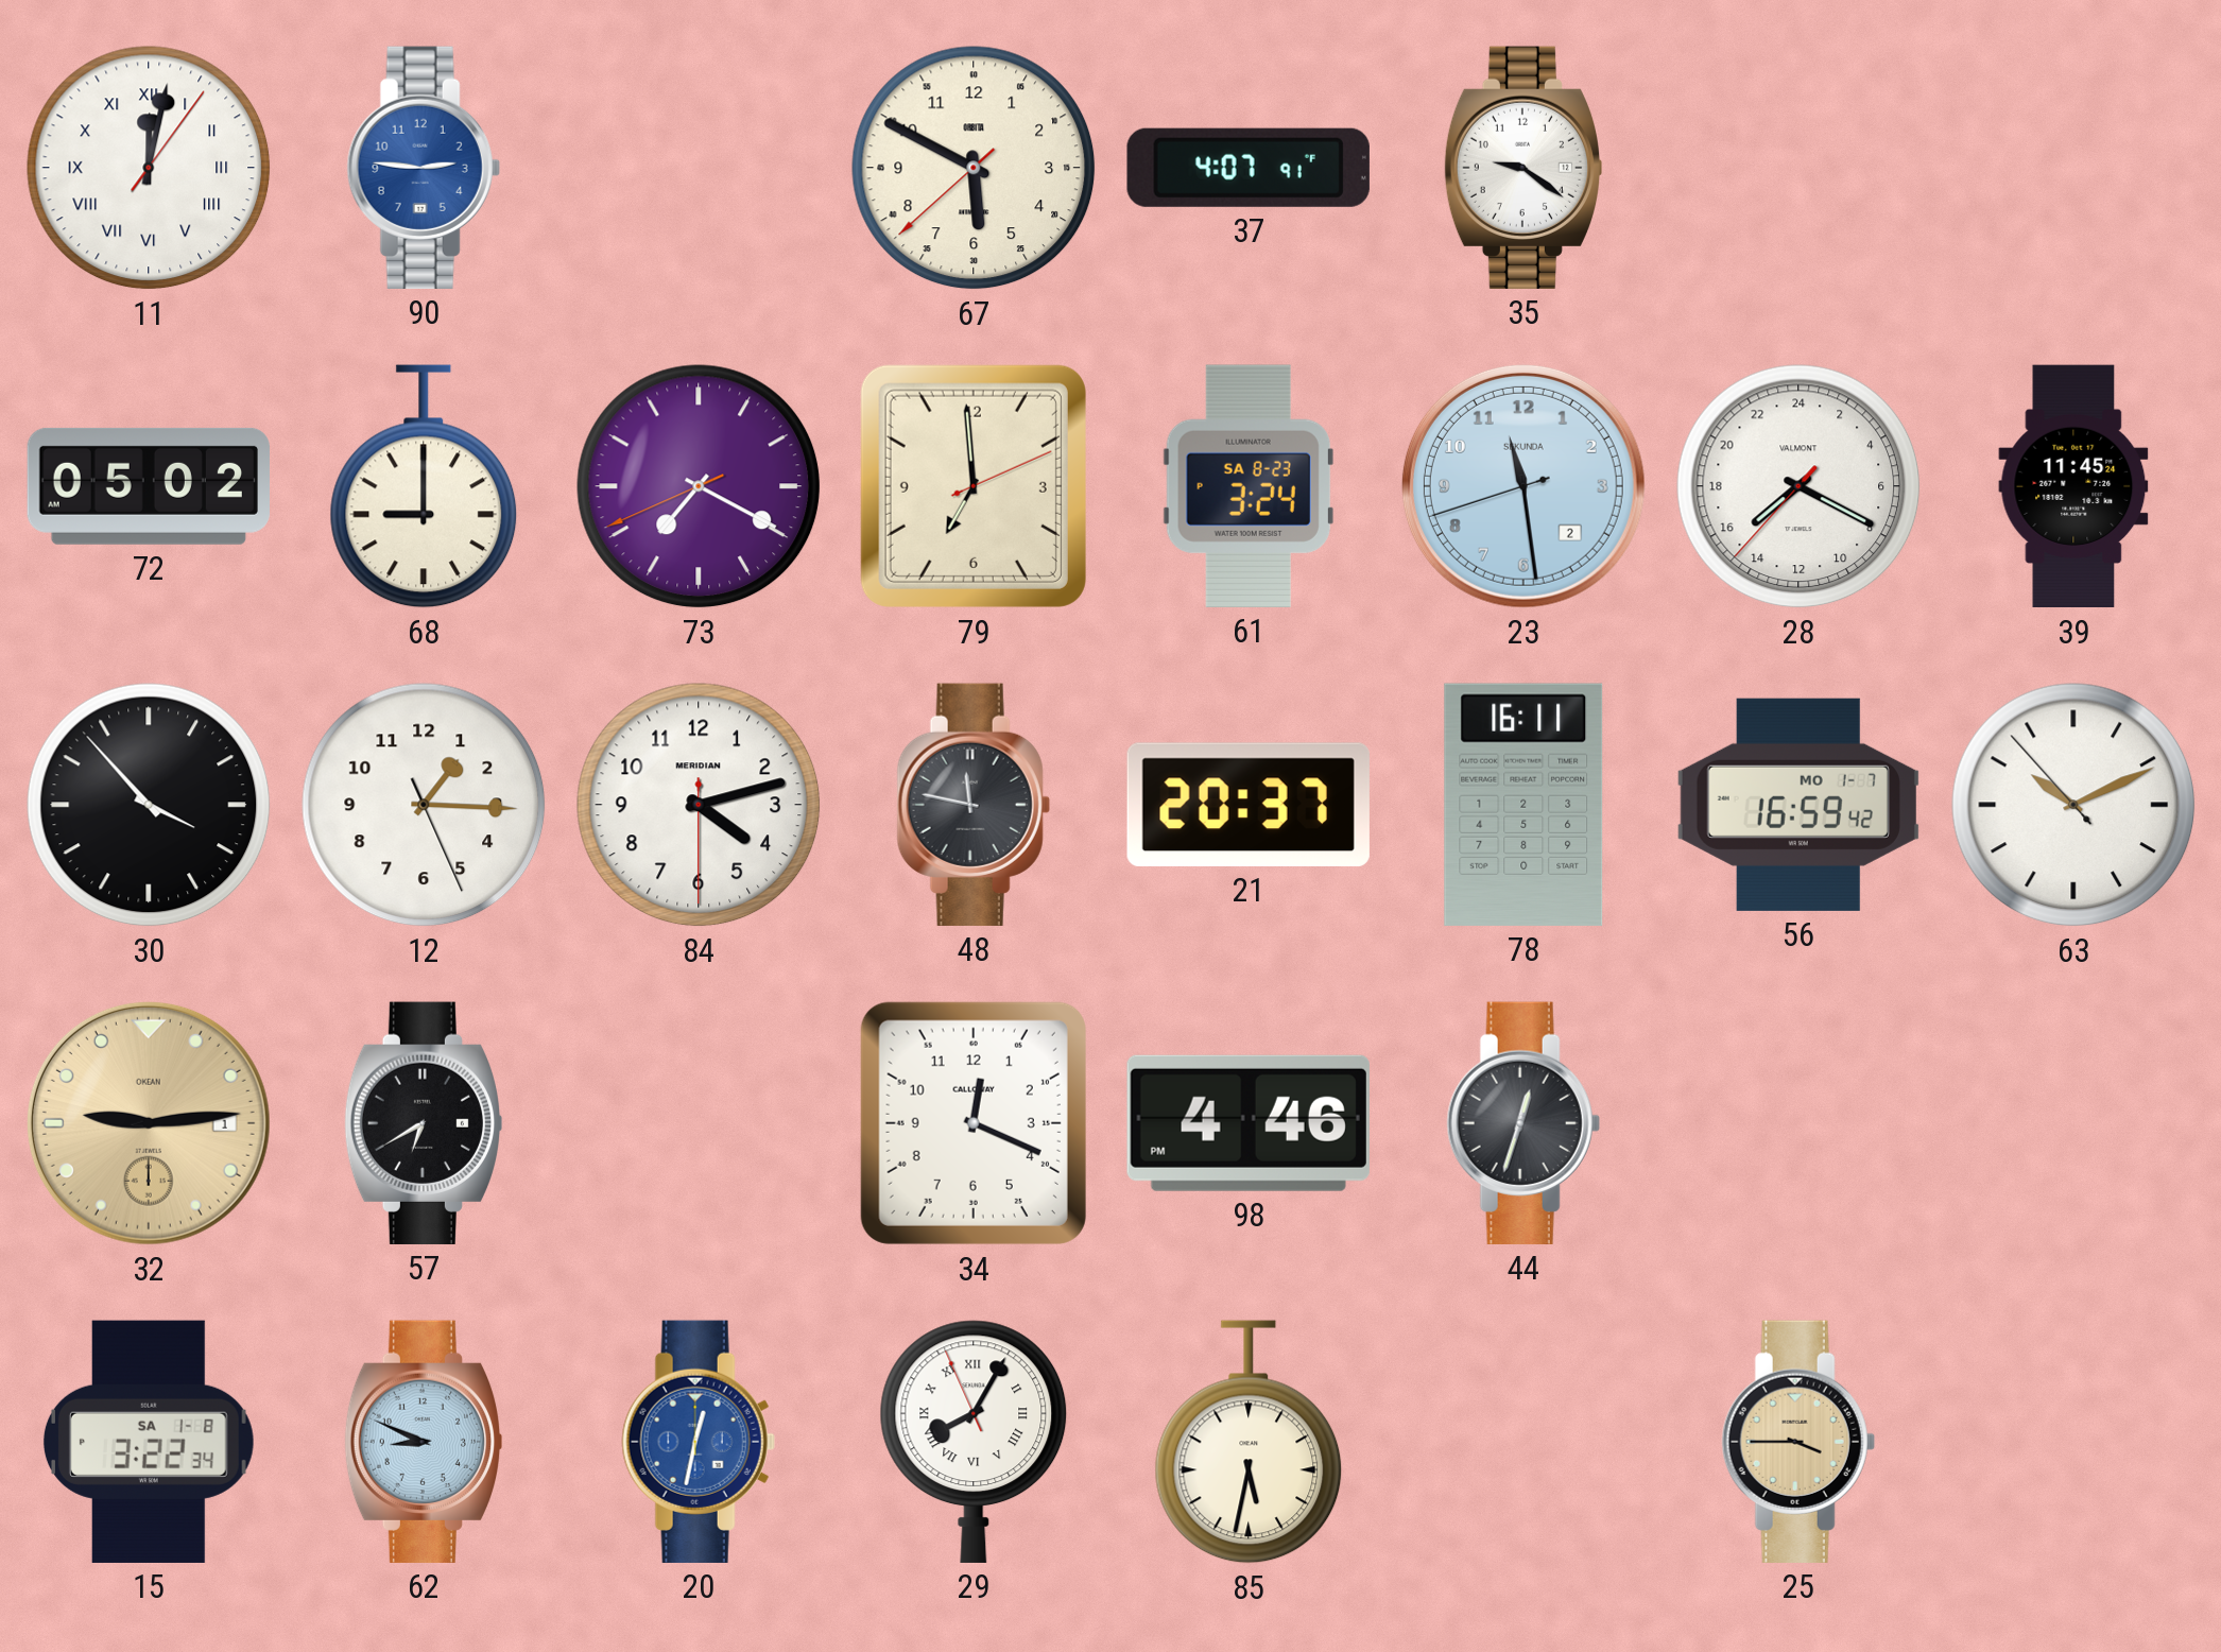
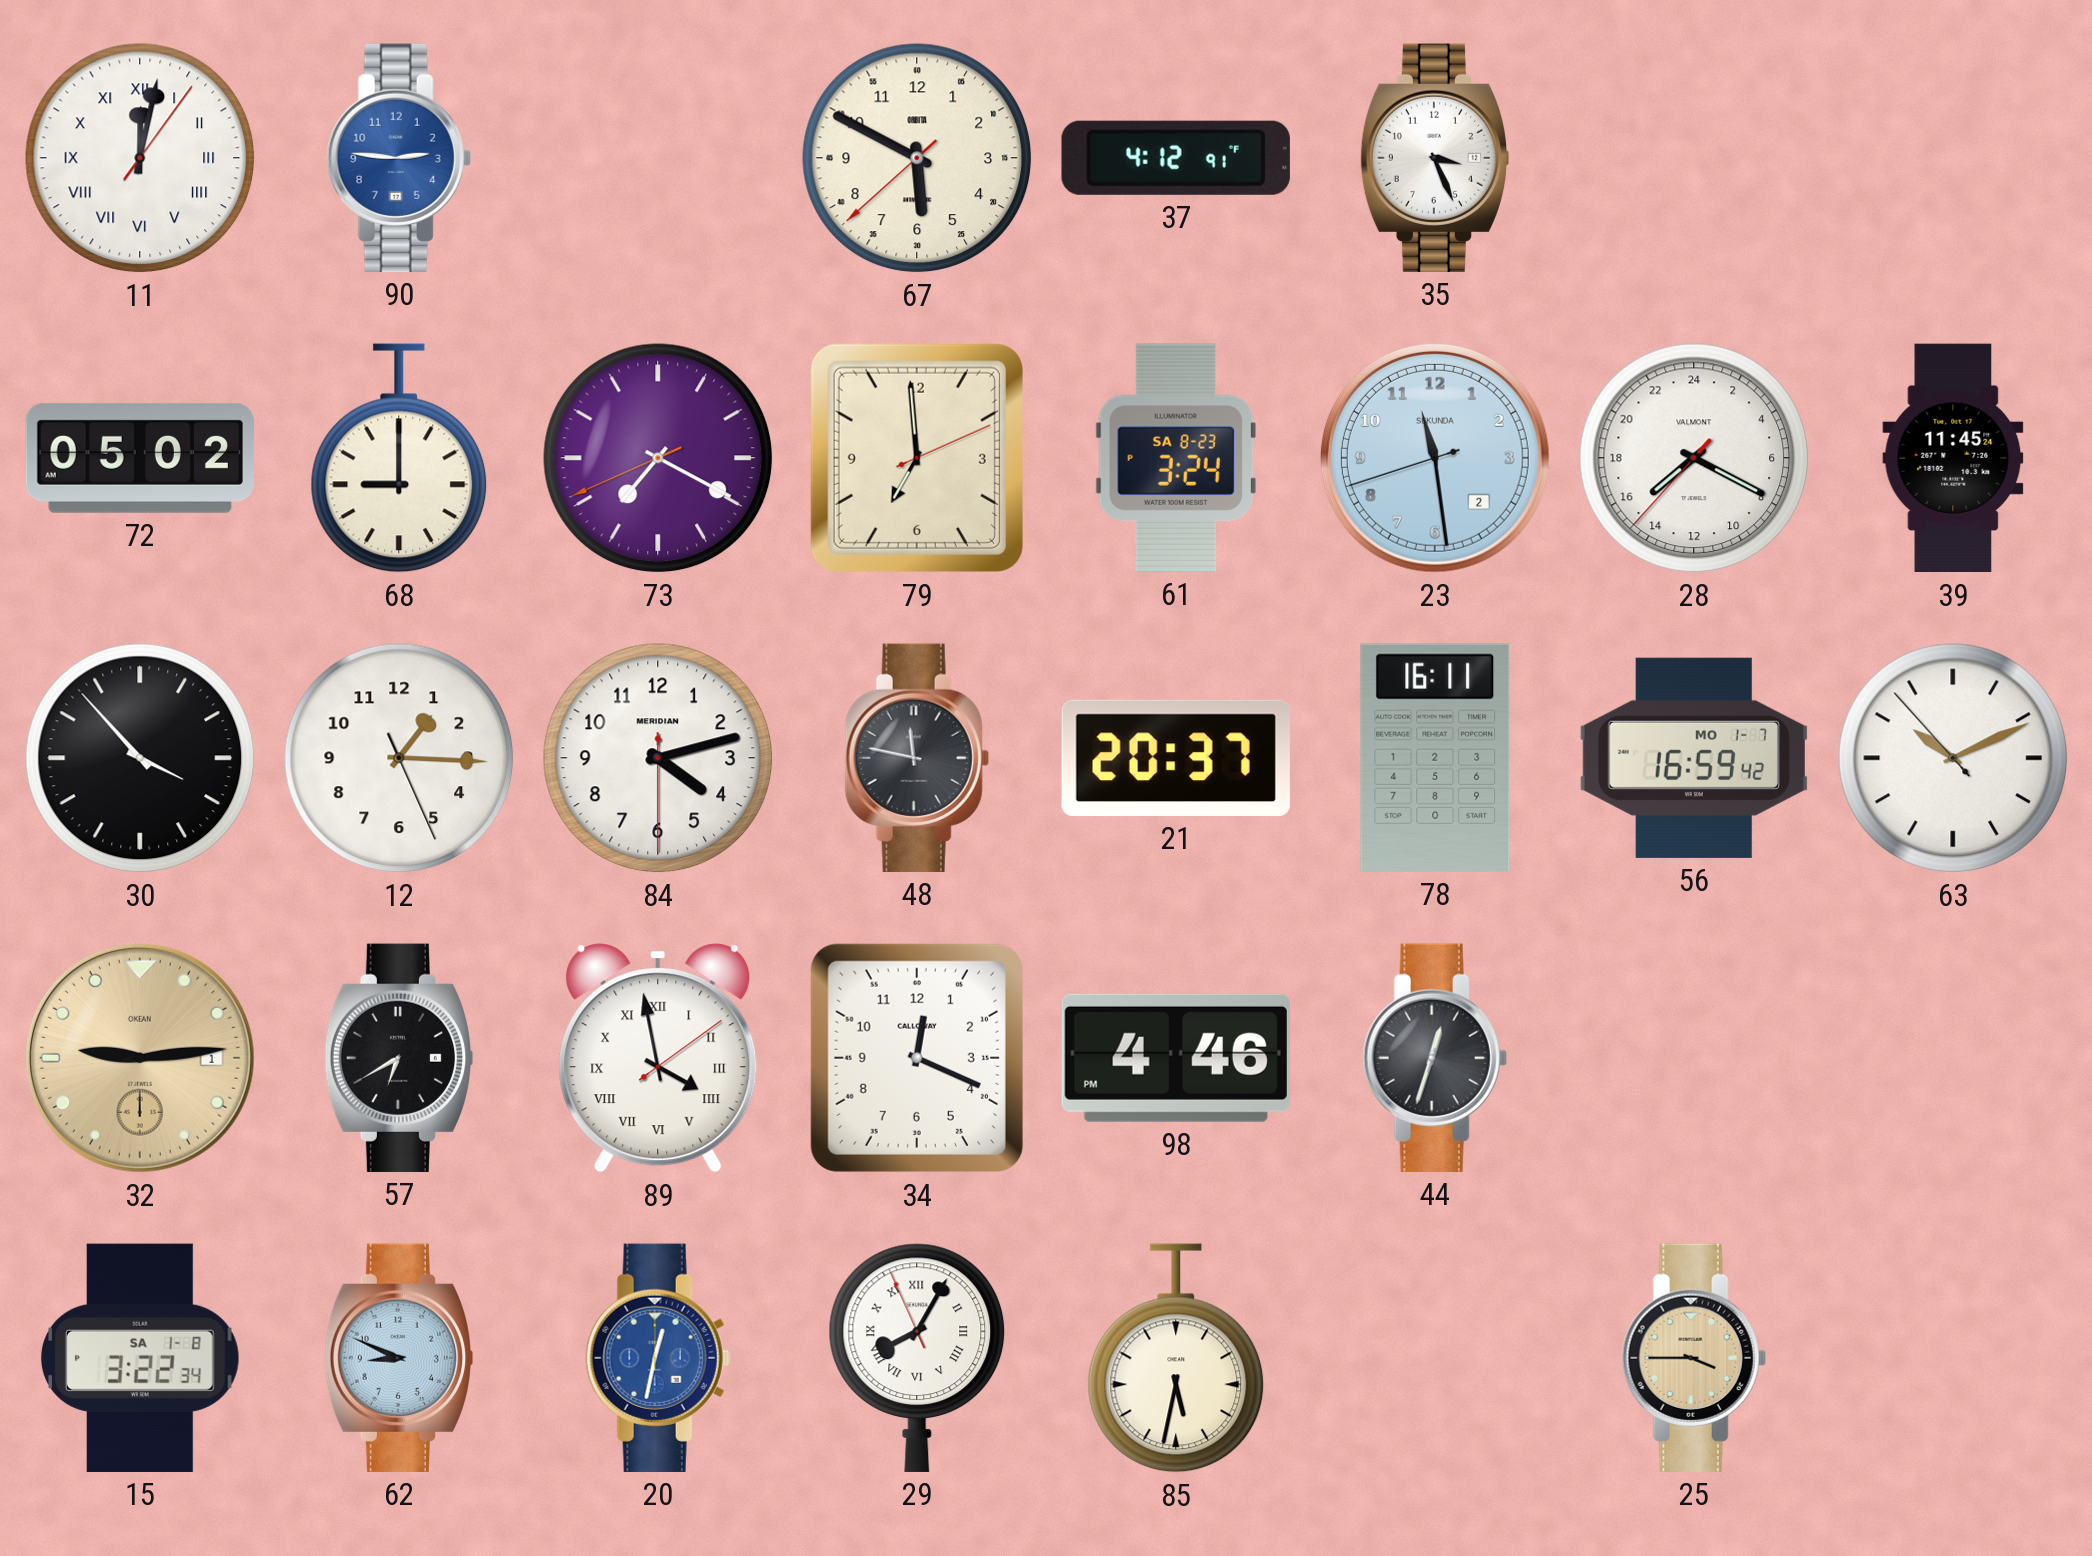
37: 4:07 -> 4:12 (1176, 158)
35: 9:21 -> 3:26 (1434, 158)
89: none -> 3:58 (658, 1058)
